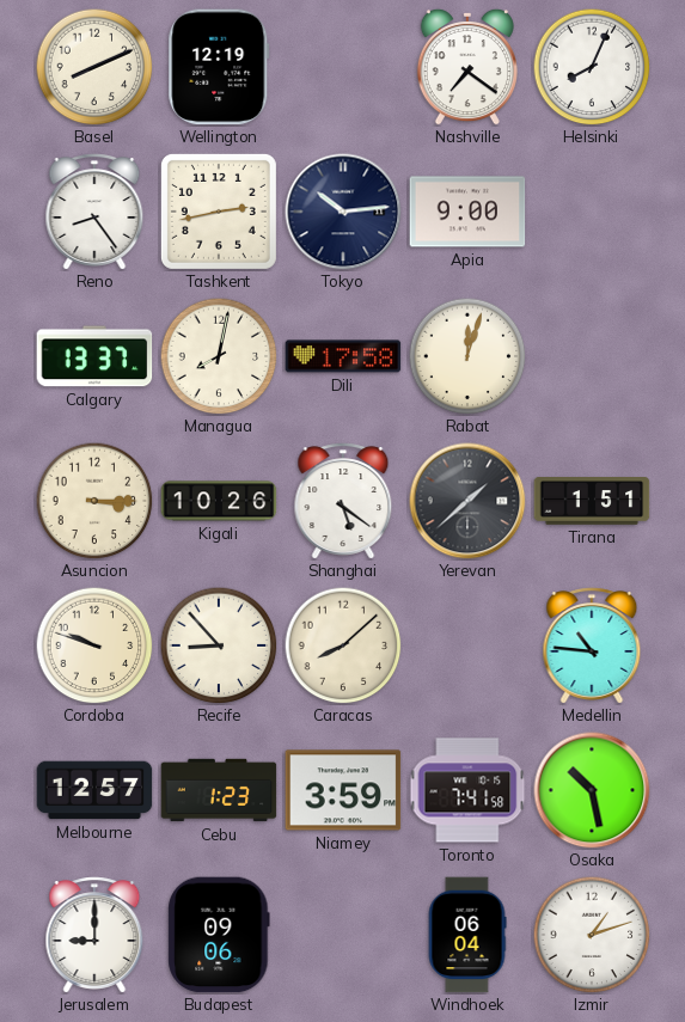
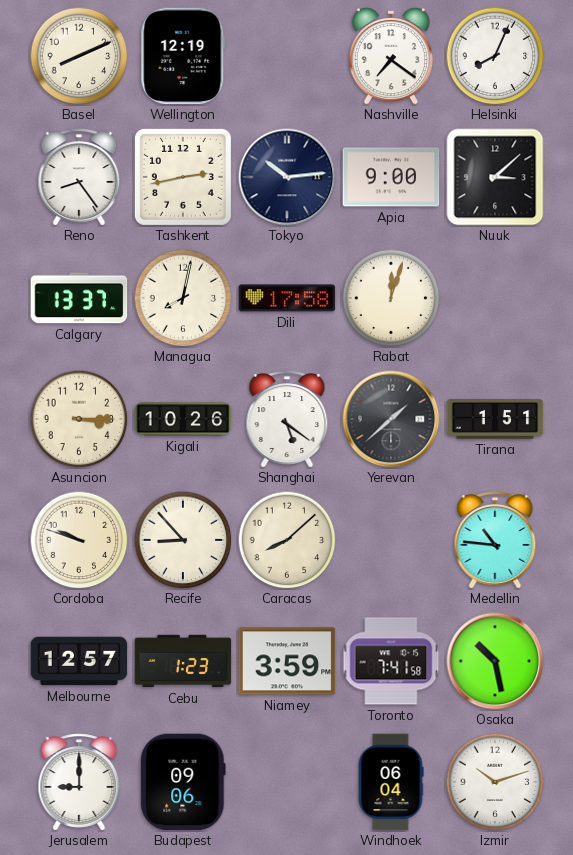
Nuuk: none -> 3:08 (495, 177)
Izmir: 1:12 -> 10:12 (495, 782)
